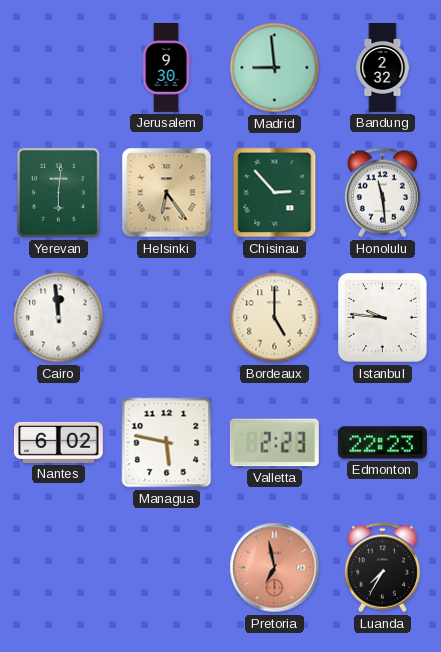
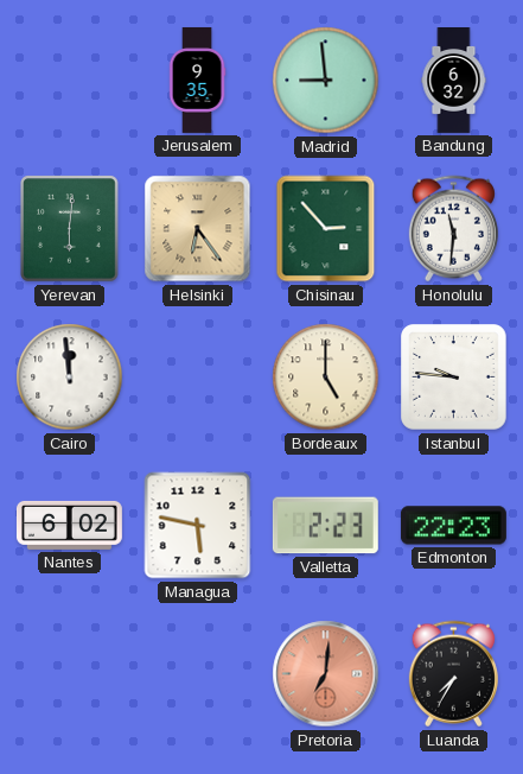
Jerusalem: 9:30 -> 9:35 (197, 80)
Bandung: 2:32 -> 6:32 (454, 81)
Honolulu: 11:29 -> 11:31 (453, 229)
Pretoria: 6:58 -> 7:01 (326, 674)
